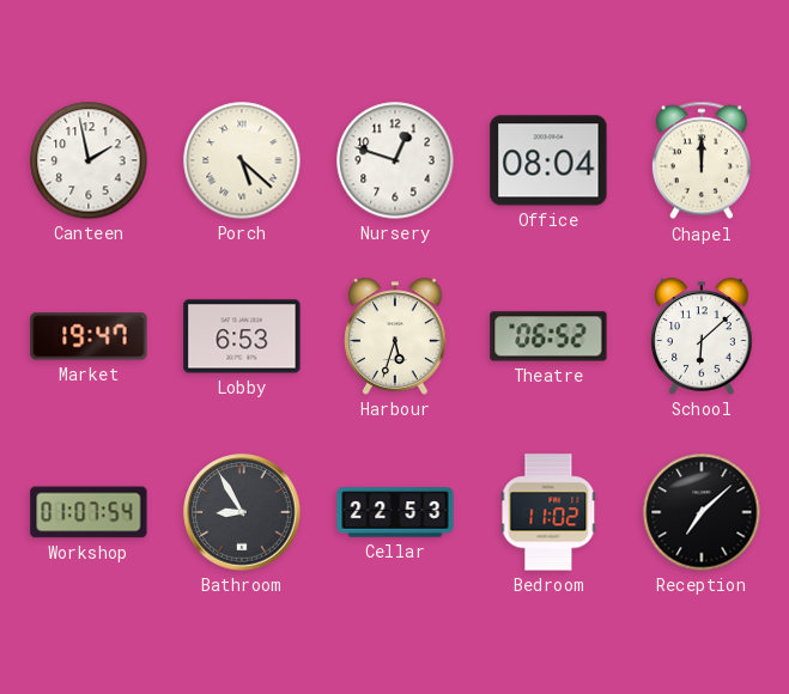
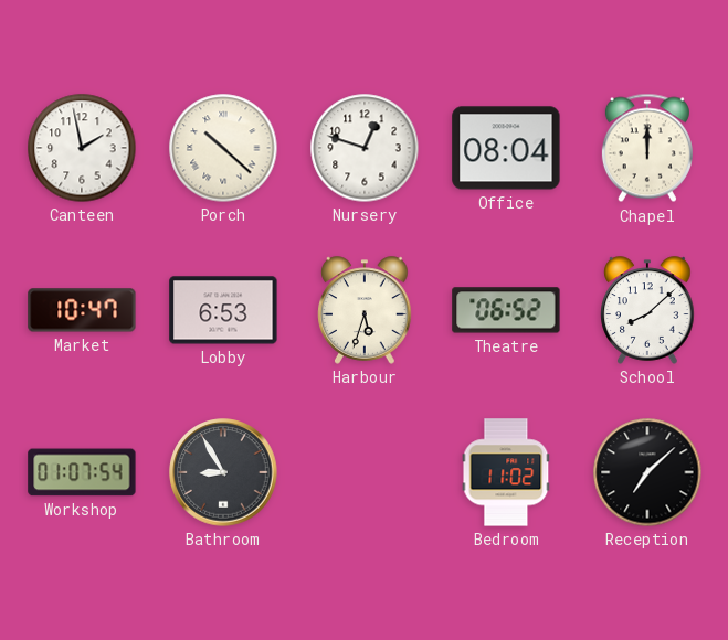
Porch: 5:22 -> 10:22 (223, 148)
Market: 19:47 -> 10:47 (82, 310)
School: 6:08 -> 8:08 (647, 310)
Cellar: 22:53 -> none (395, 512)
